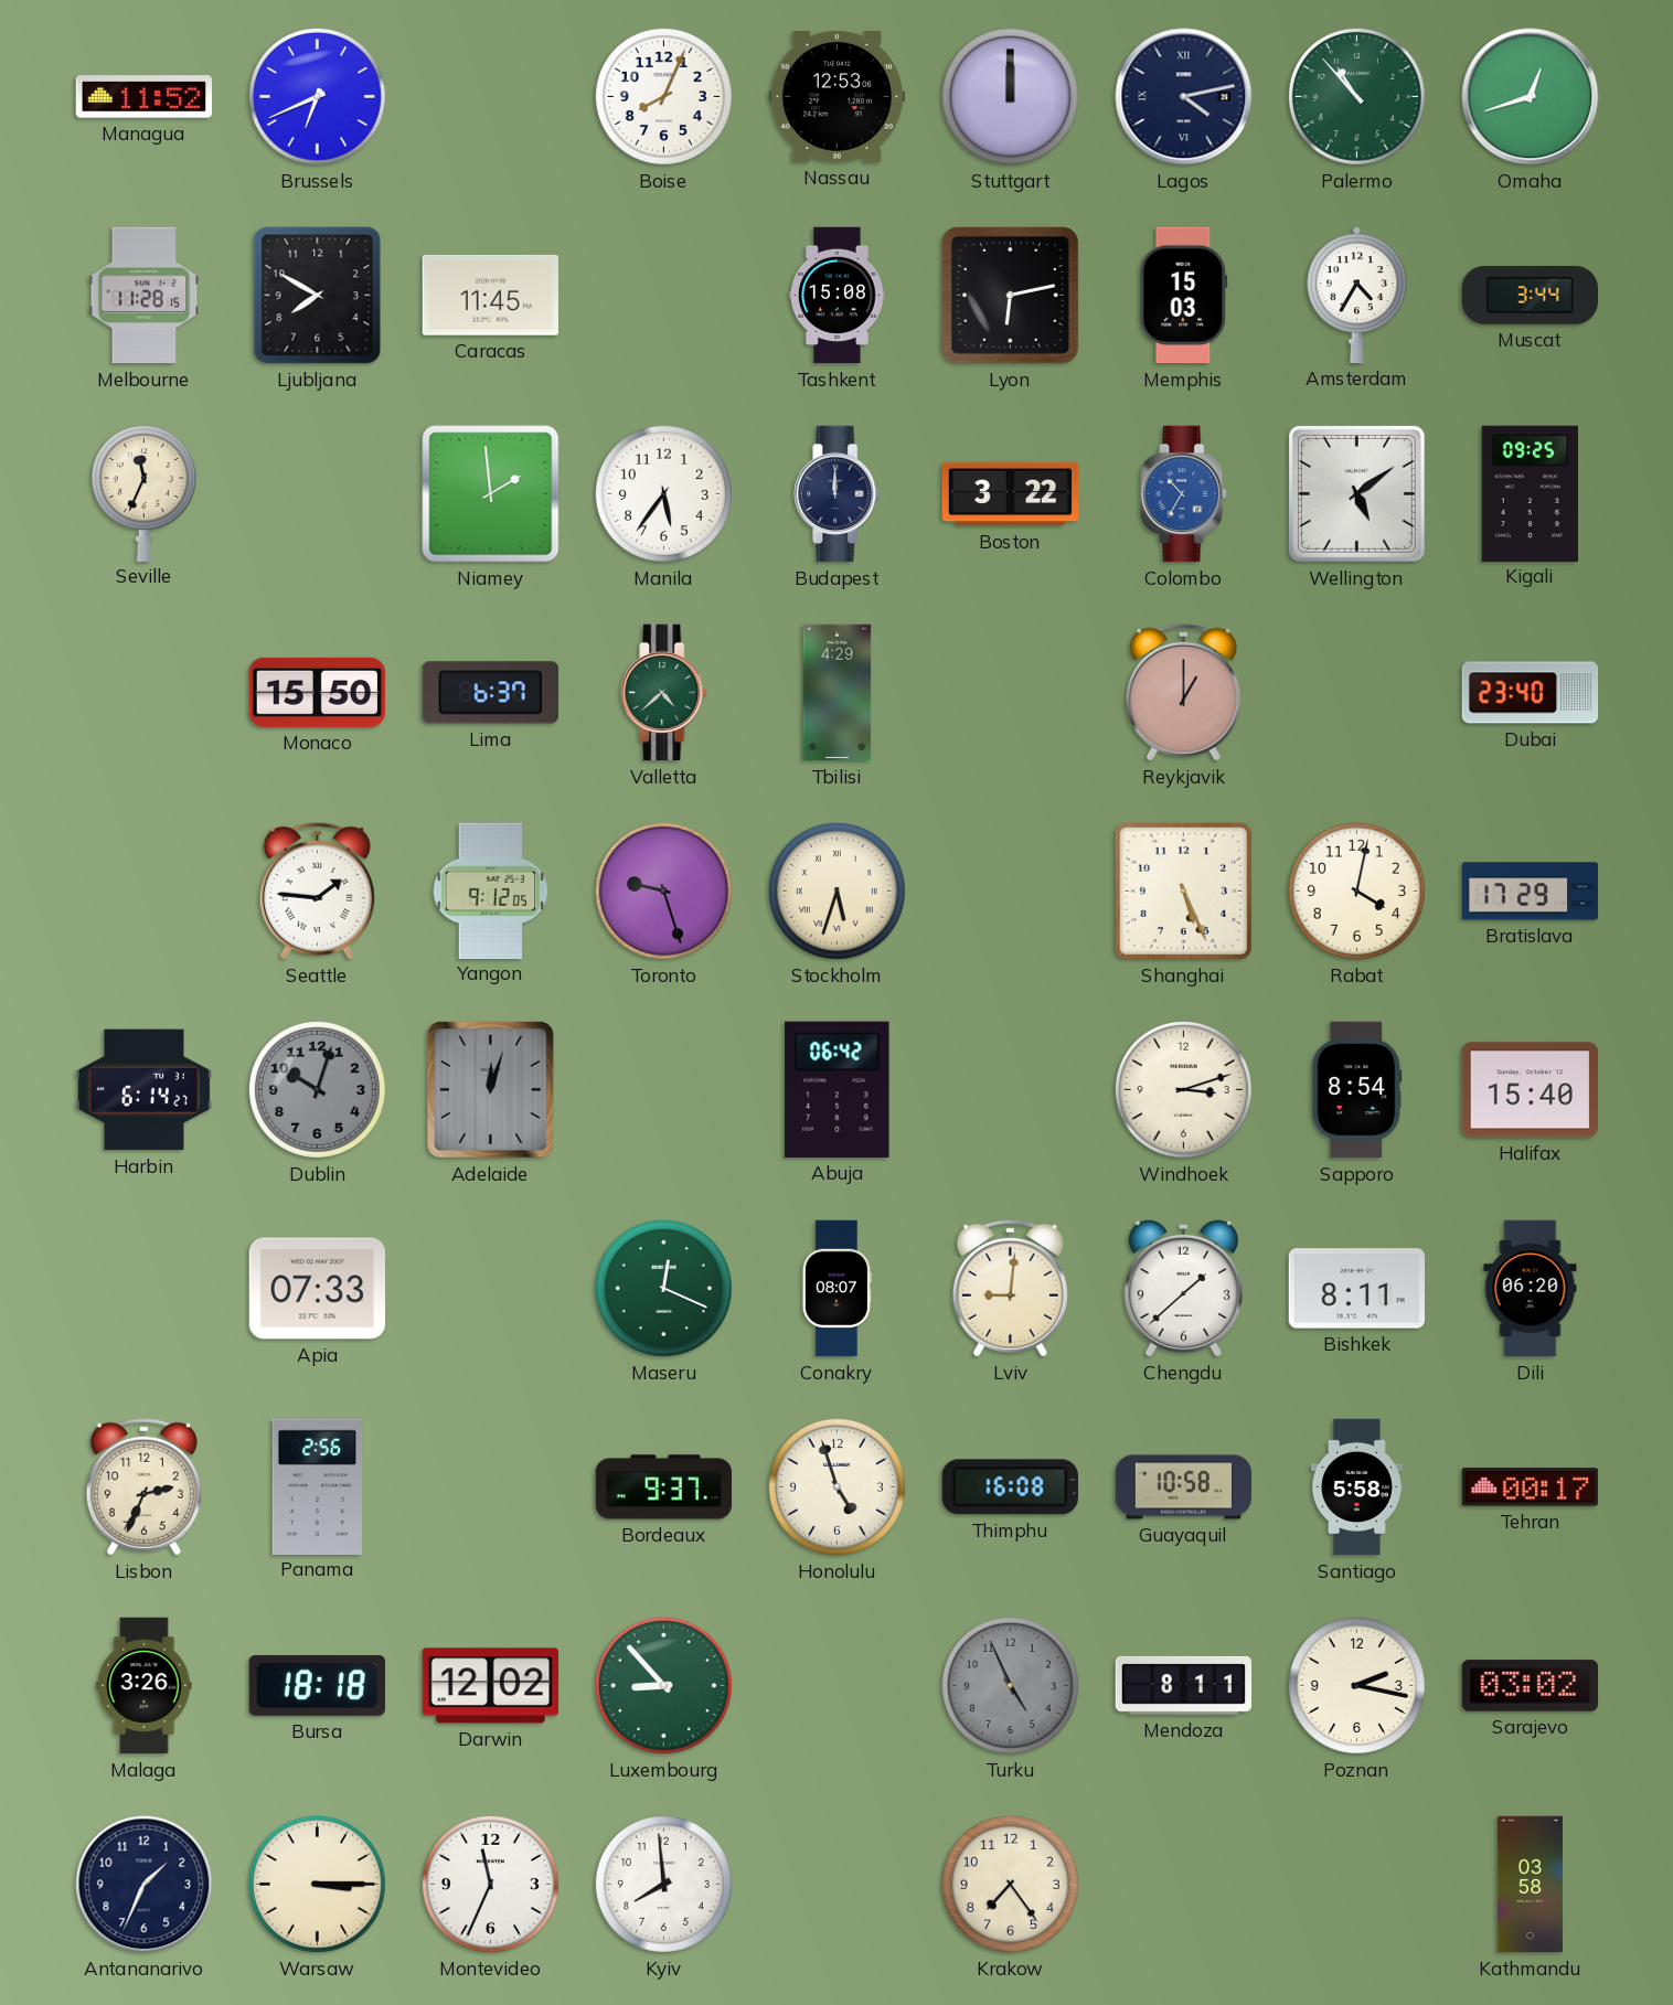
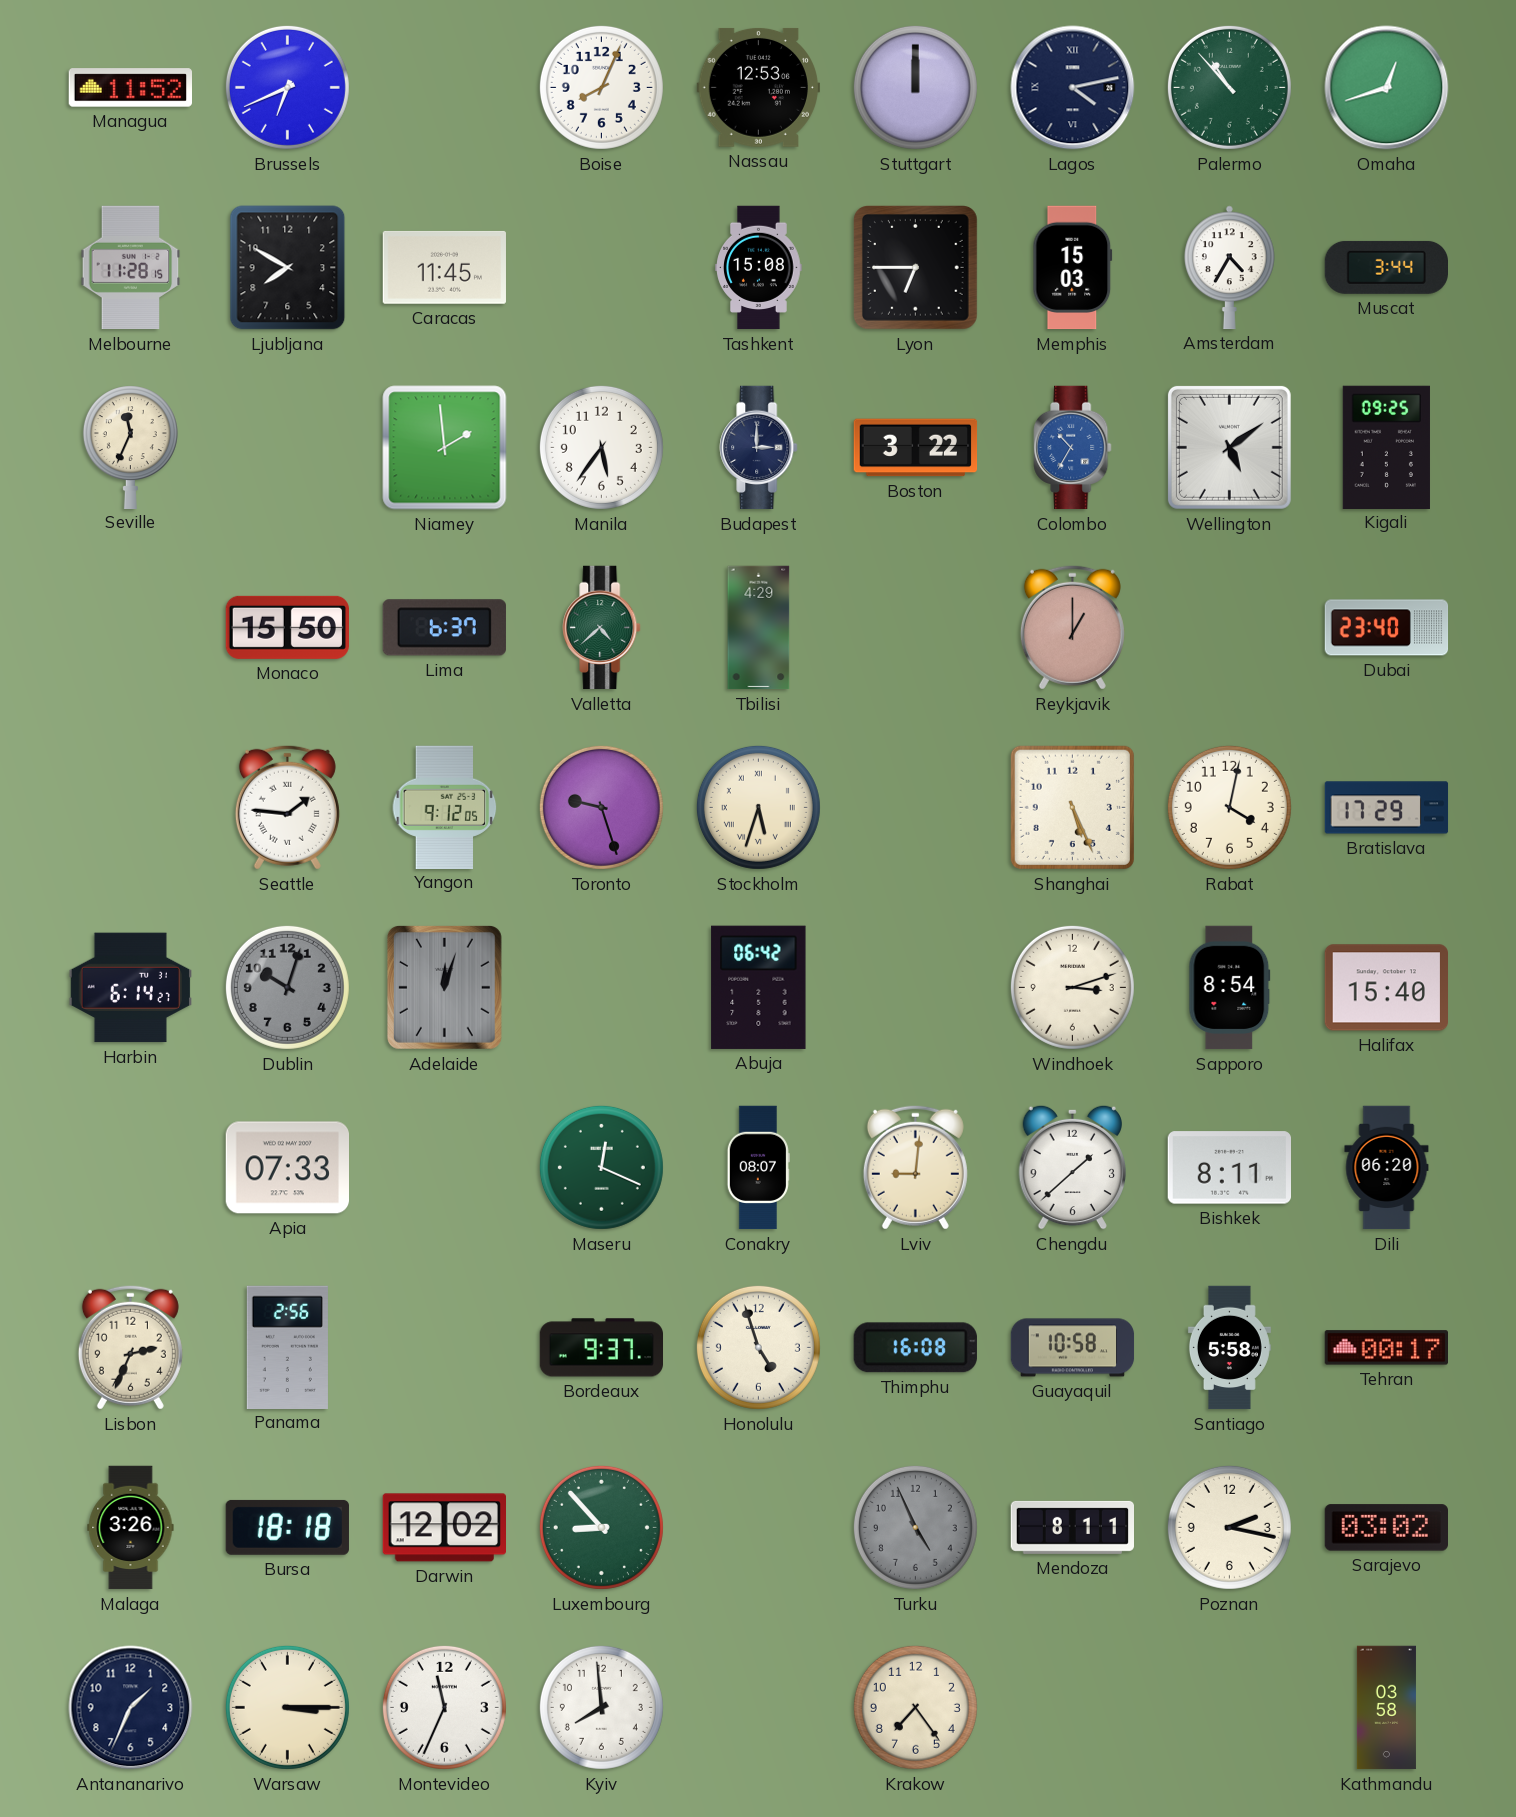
Lyon: 6:13 -> 6:45 (915, 267)
Budapest: 12:00 -> 3:00 (759, 448)
